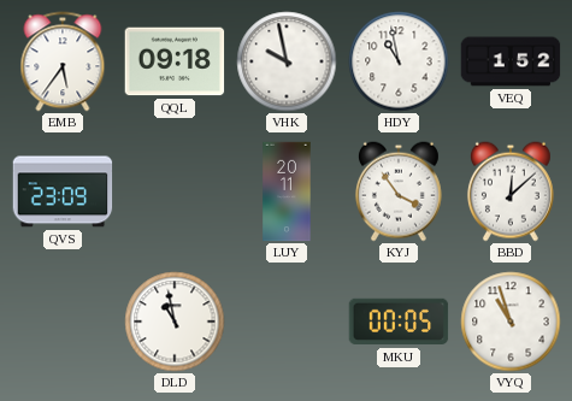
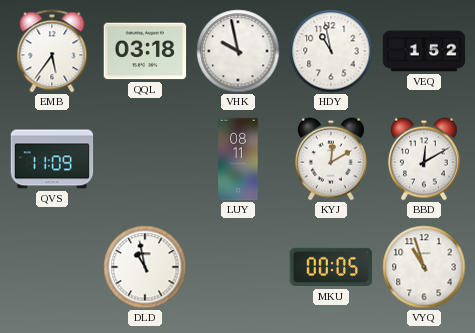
QQL: 09:18 -> 03:18 (145, 51)
QVS: 23:09 -> 11:09 (52, 159)
LUY: 20:11 -> 08:11 (238, 159)
KYJ: 3:54 -> 12:10 (331, 159)
BBD: 12:08 -> 12:10 (424, 159)
